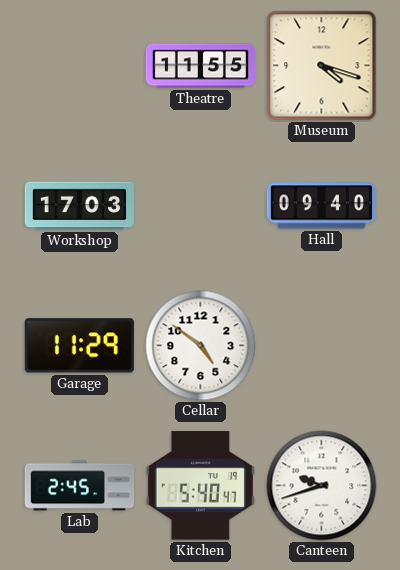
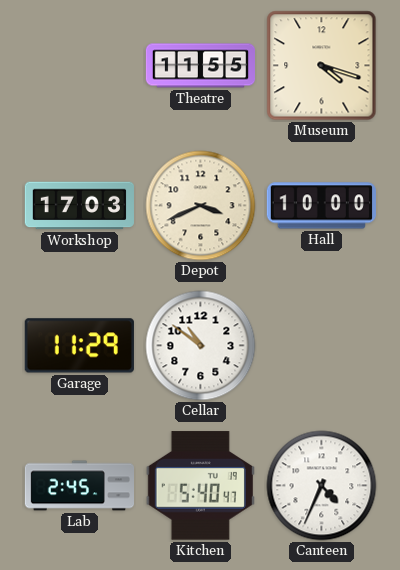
Depot: none -> 3:41 (201, 206)
Hall: 09:40 -> 10:00 (321, 206)
Cellar: 4:51 -> 10:51 (201, 346)
Canteen: 9:42 -> 4:34 (322, 486)
